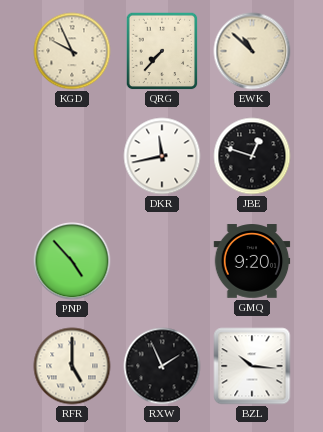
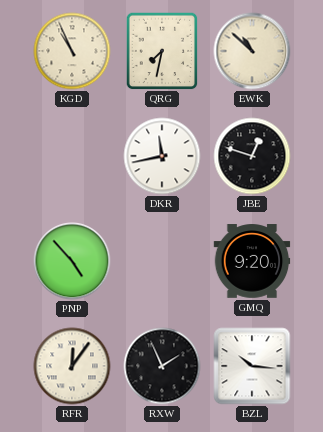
KGD: 9:56 -> 10:56 (72, 51)
QRG: 7:37 -> 7:32 (162, 51)
RFR: 5:00 -> 12:06 (72, 366)
